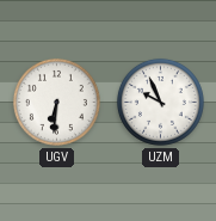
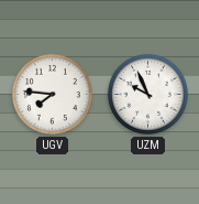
UGV: 6:31 -> 7:46 (52, 94)
